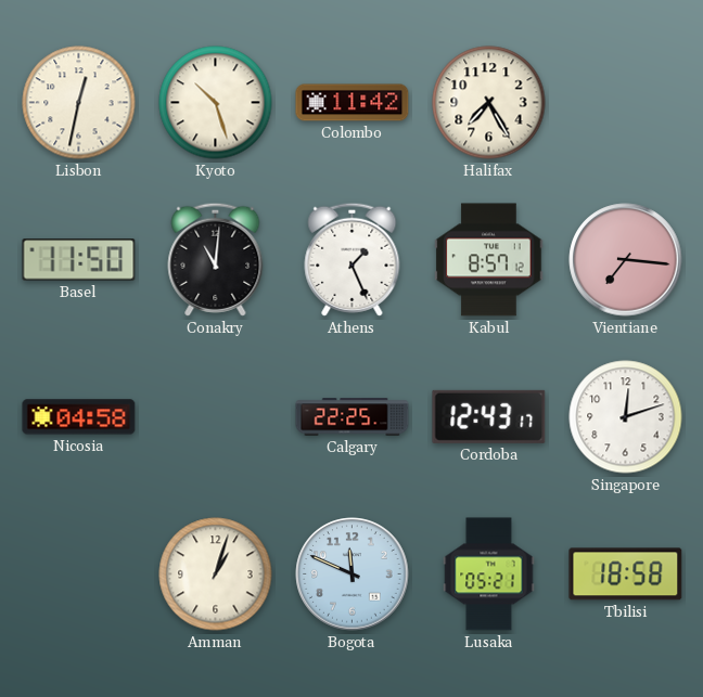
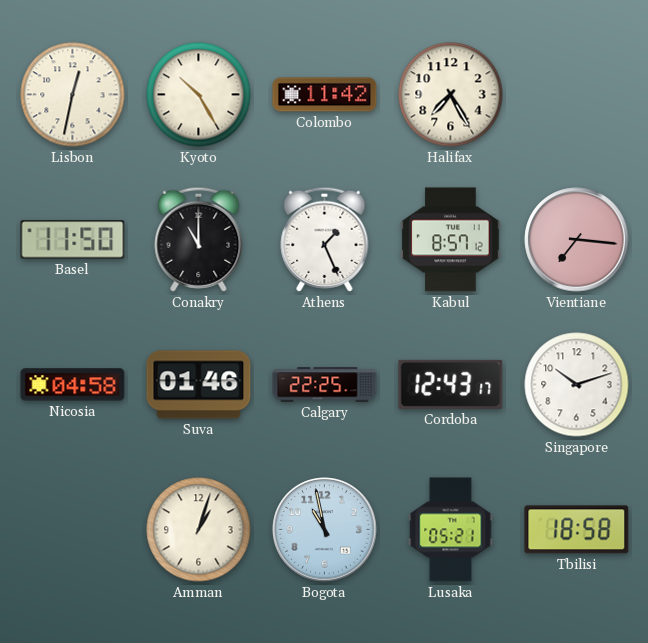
Kyoto: 10:27 -> 10:25 (199, 95)
Conakry: 11:01 -> 11:00 (199, 239)
Suva: none -> 01:46 (199, 385)
Singapore: 12:12 -> 10:12 (577, 385)
Bogota: 11:49 -> 10:58 (325, 530)
